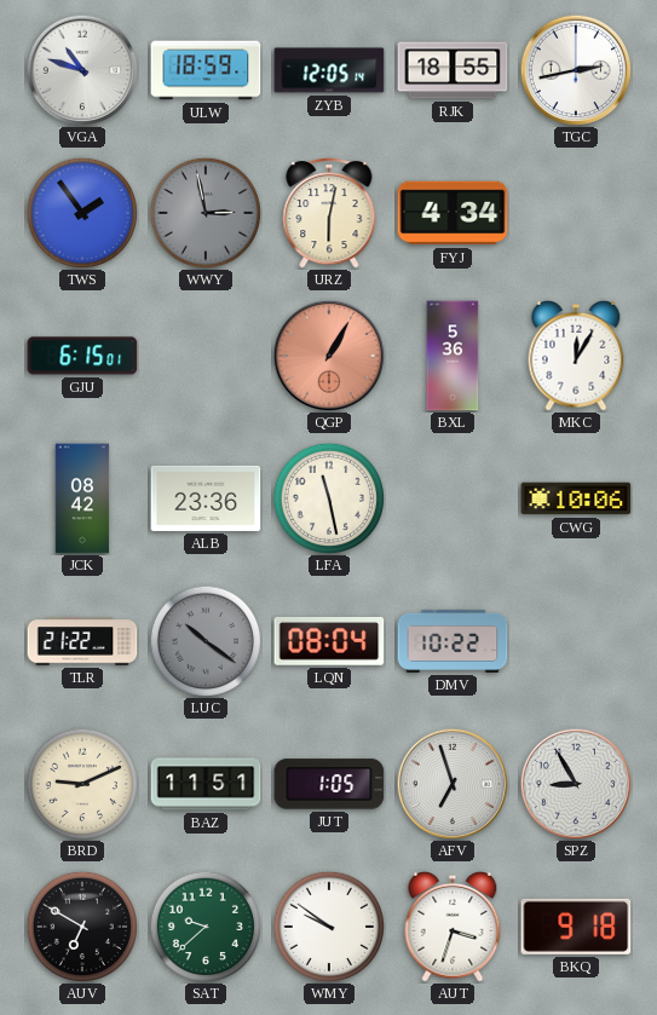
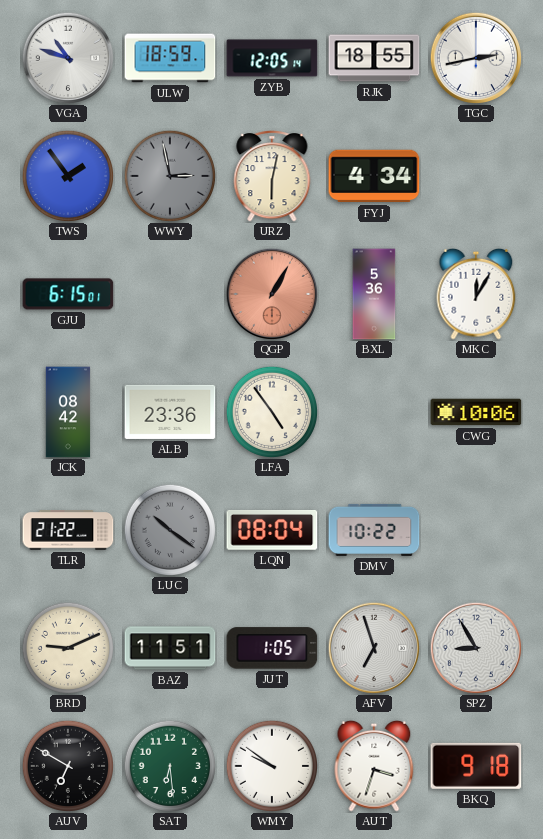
LFA: 11:28 -> 4:54 (271, 411)
SAT: 9:38 -> 6:29 (169, 765)
